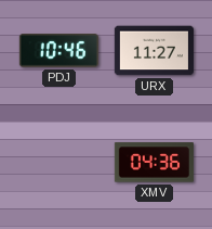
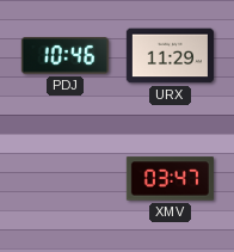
URX: 11:27 -> 11:29 (170, 56)
XMV: 04:36 -> 03:47 (170, 179)
